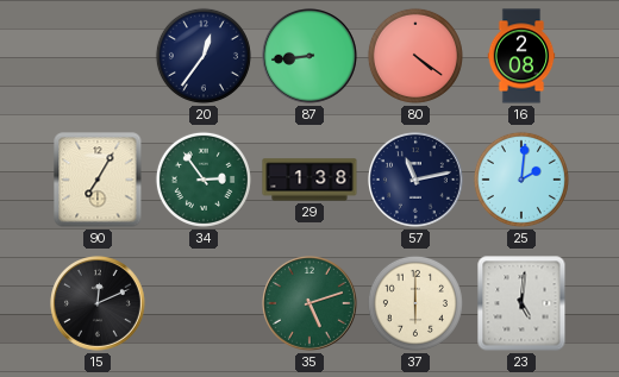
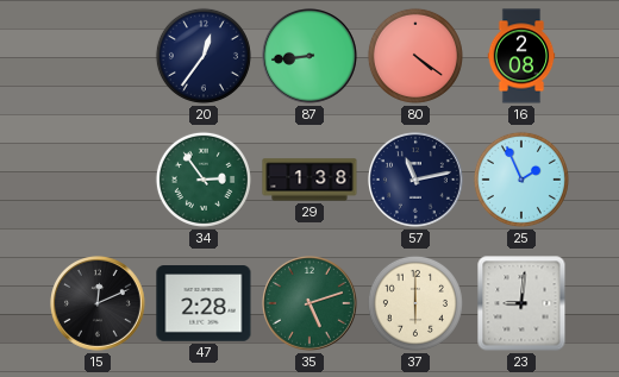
90: 7:05 -> none (98, 180)
25: 2:01 -> 1:56 (521, 180)
47: none -> 2:28 (204, 303)
23: 5:01 -> 9:01 (521, 303)
